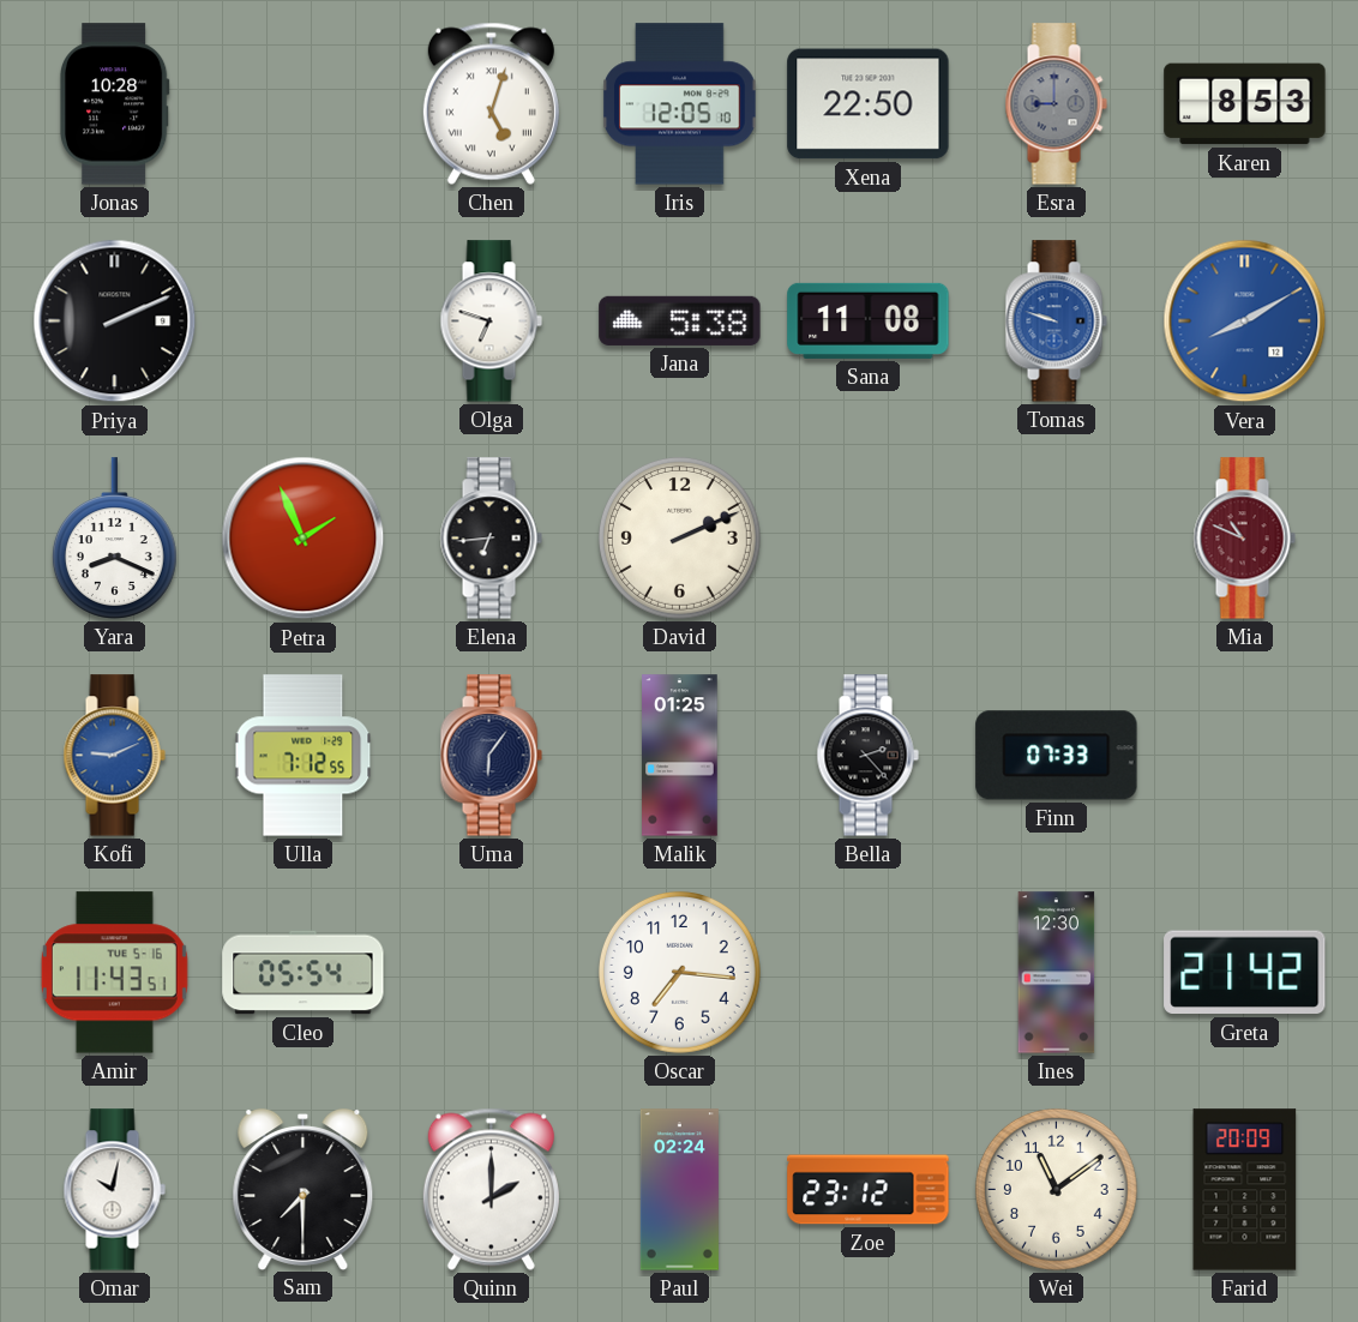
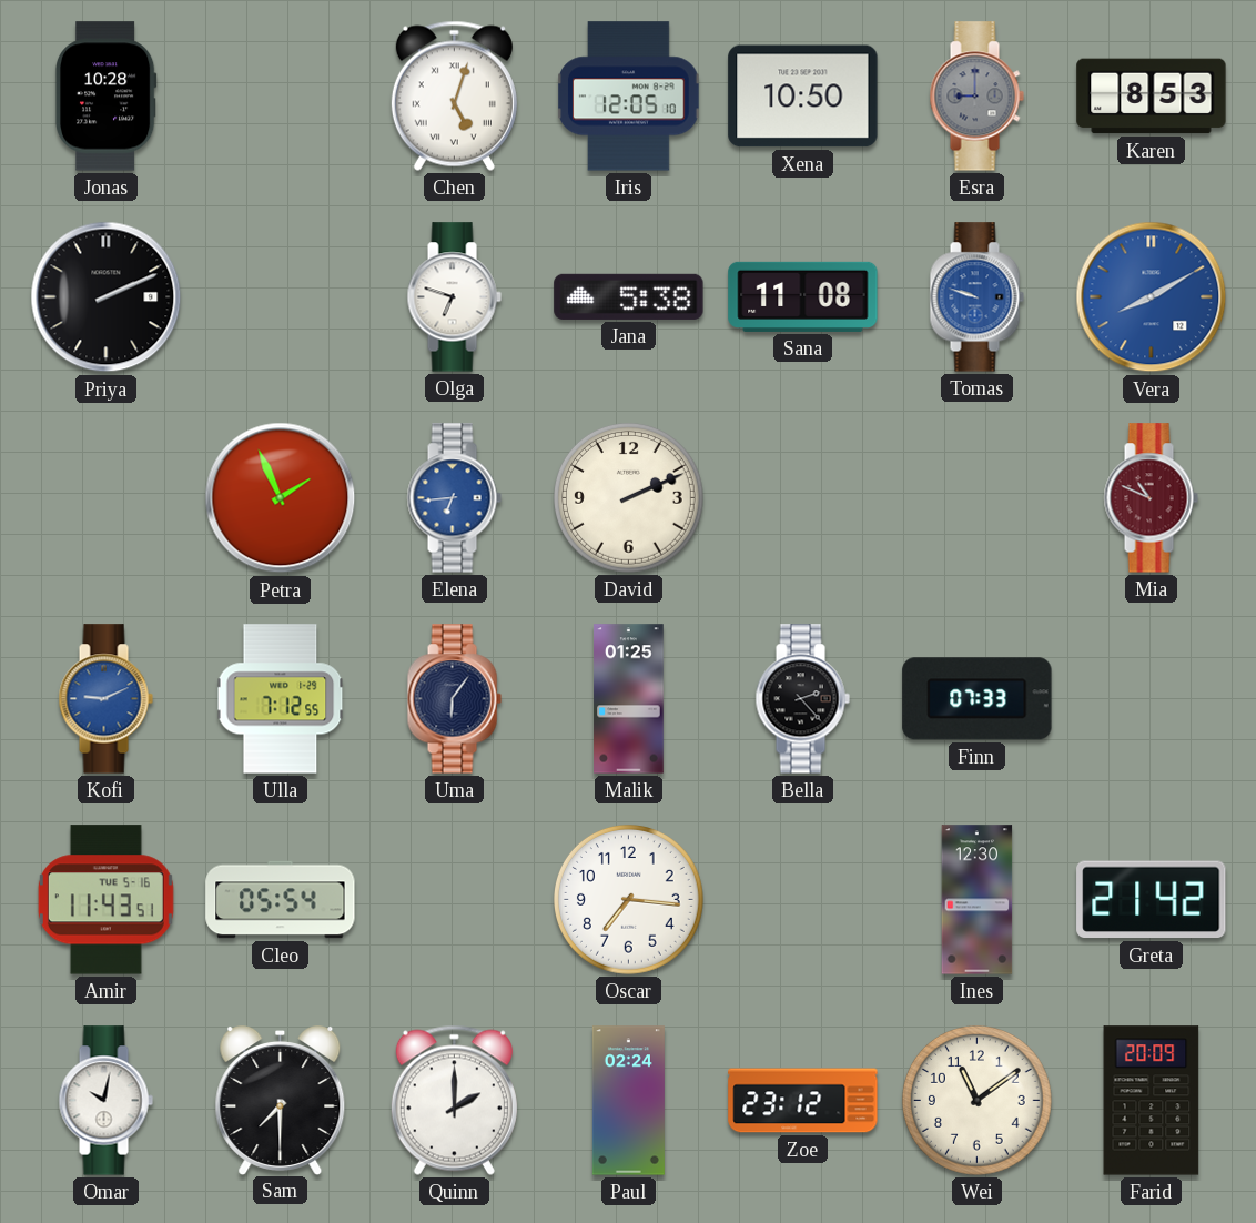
Xena: 22:50 -> 10:50 (803, 97)
Yara: 8:19 -> none (114, 539)
Elena dial: black -> blue (454, 498)
